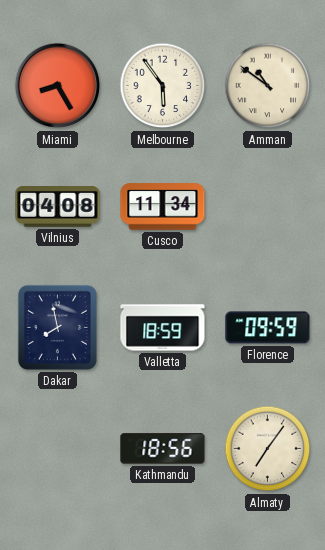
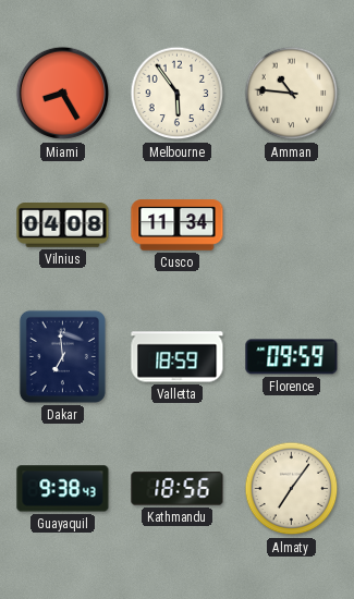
Amman: 10:51 -> 10:46 (292, 94)
Dakar: 7:58 -> 6:59 (62, 356)
Guayaquil: none -> 9:38 (63, 489)
